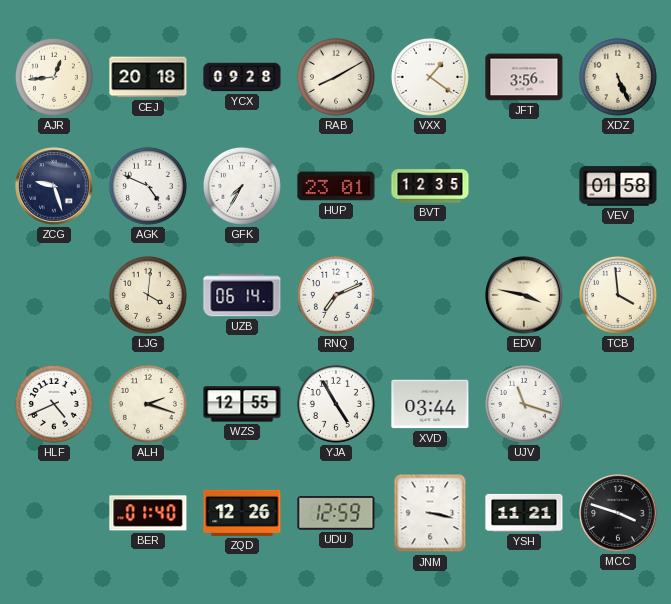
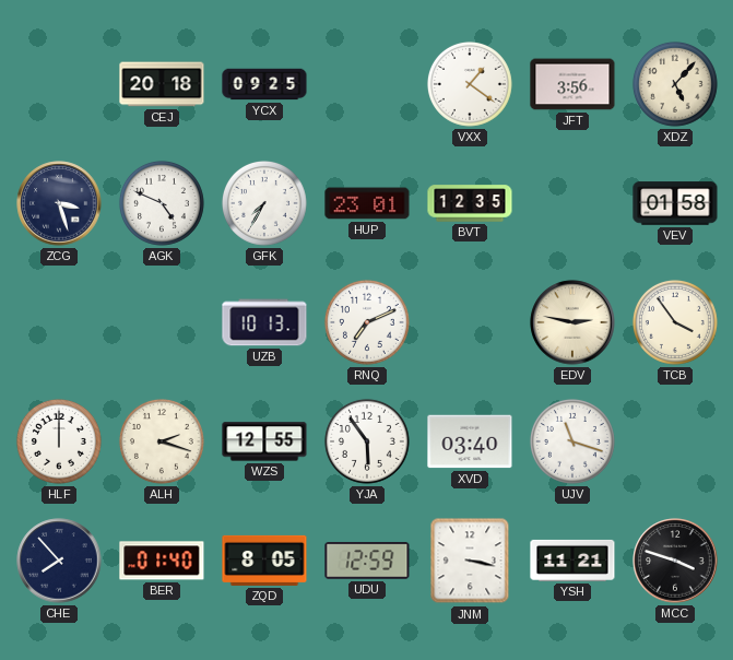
AJR: 12:44 -> none (54, 77)
YCX: 09:28 -> 09:25 (264, 84)
RAB: 8:10 -> none (336, 77)
XDZ: 5:26 -> 5:07 (675, 84)
ZCG: 9:27 -> 3:27 (59, 203)
LJG: 4:01 -> none (148, 295)
UZB: 06:14 -> 10:13 (264, 322)
EDV: 3:47 -> 2:47 (572, 322)
TCB: 3:59 -> 3:54 (675, 322)
HLF: 4:41 -> 12:00 (59, 441)
YJA: 4:55 -> 5:54 (367, 441)
XVD: 03:44 -> 03:40 (470, 441)
CHE: none -> 7:53 (59, 561)
ZQD: 12:26 -> 8:05 (264, 561)
